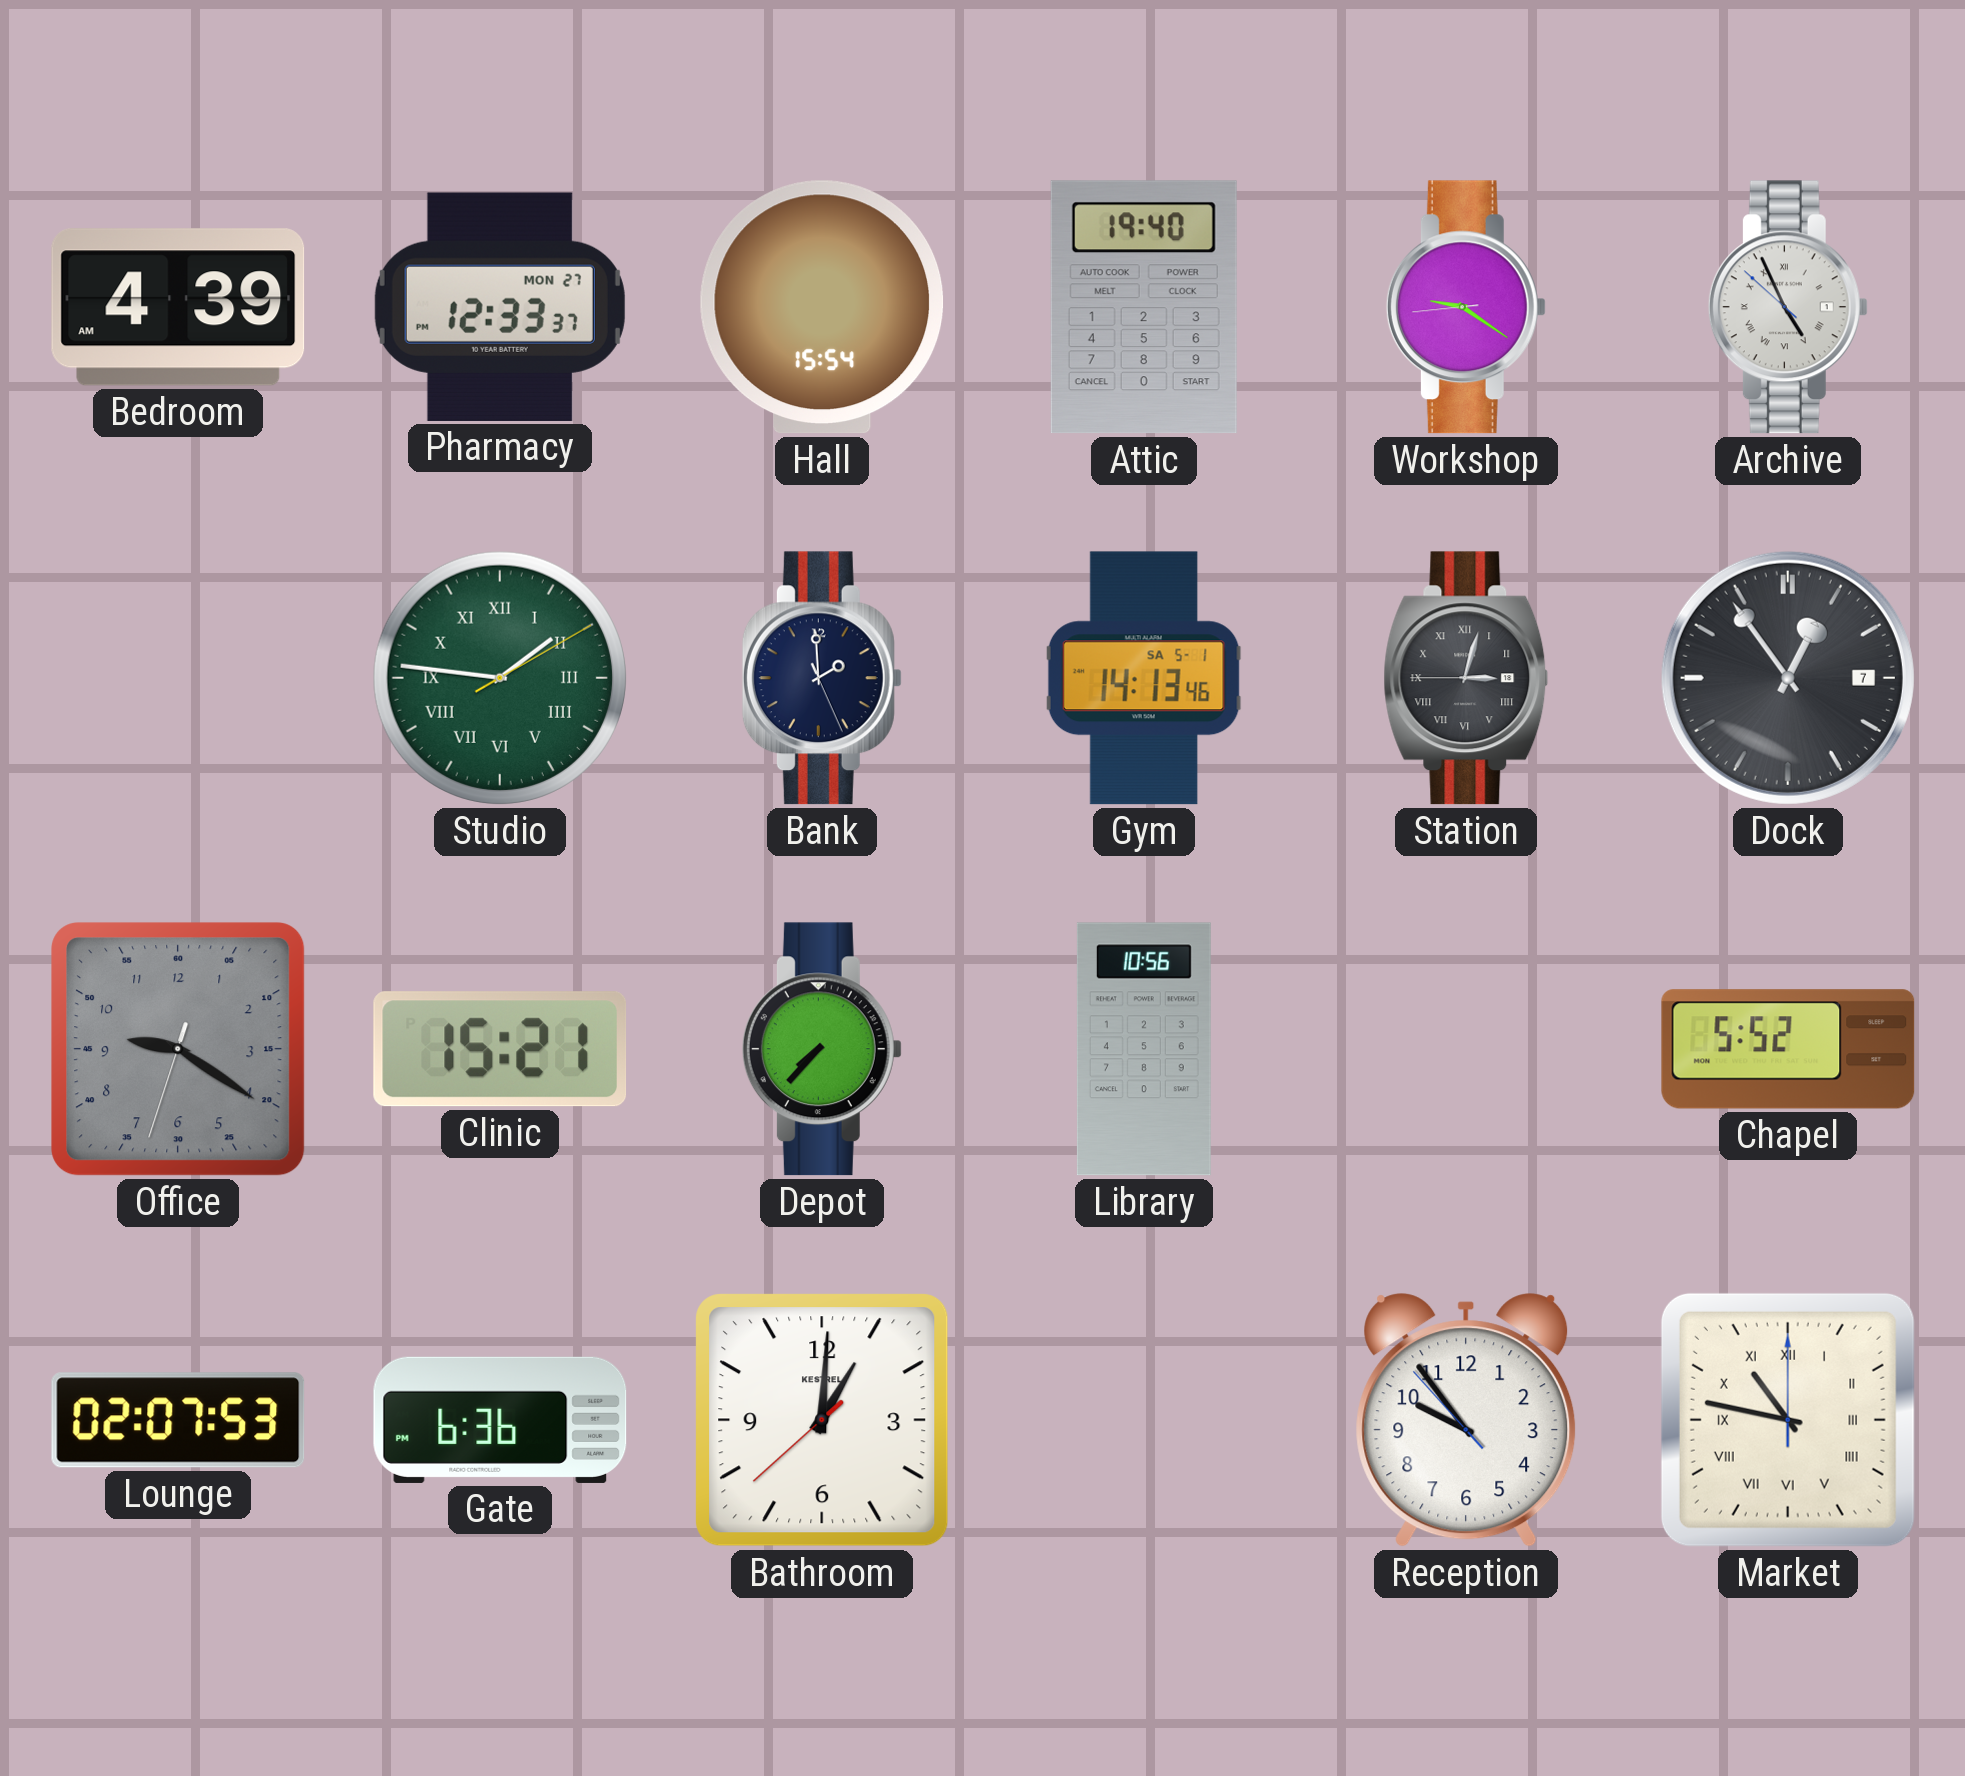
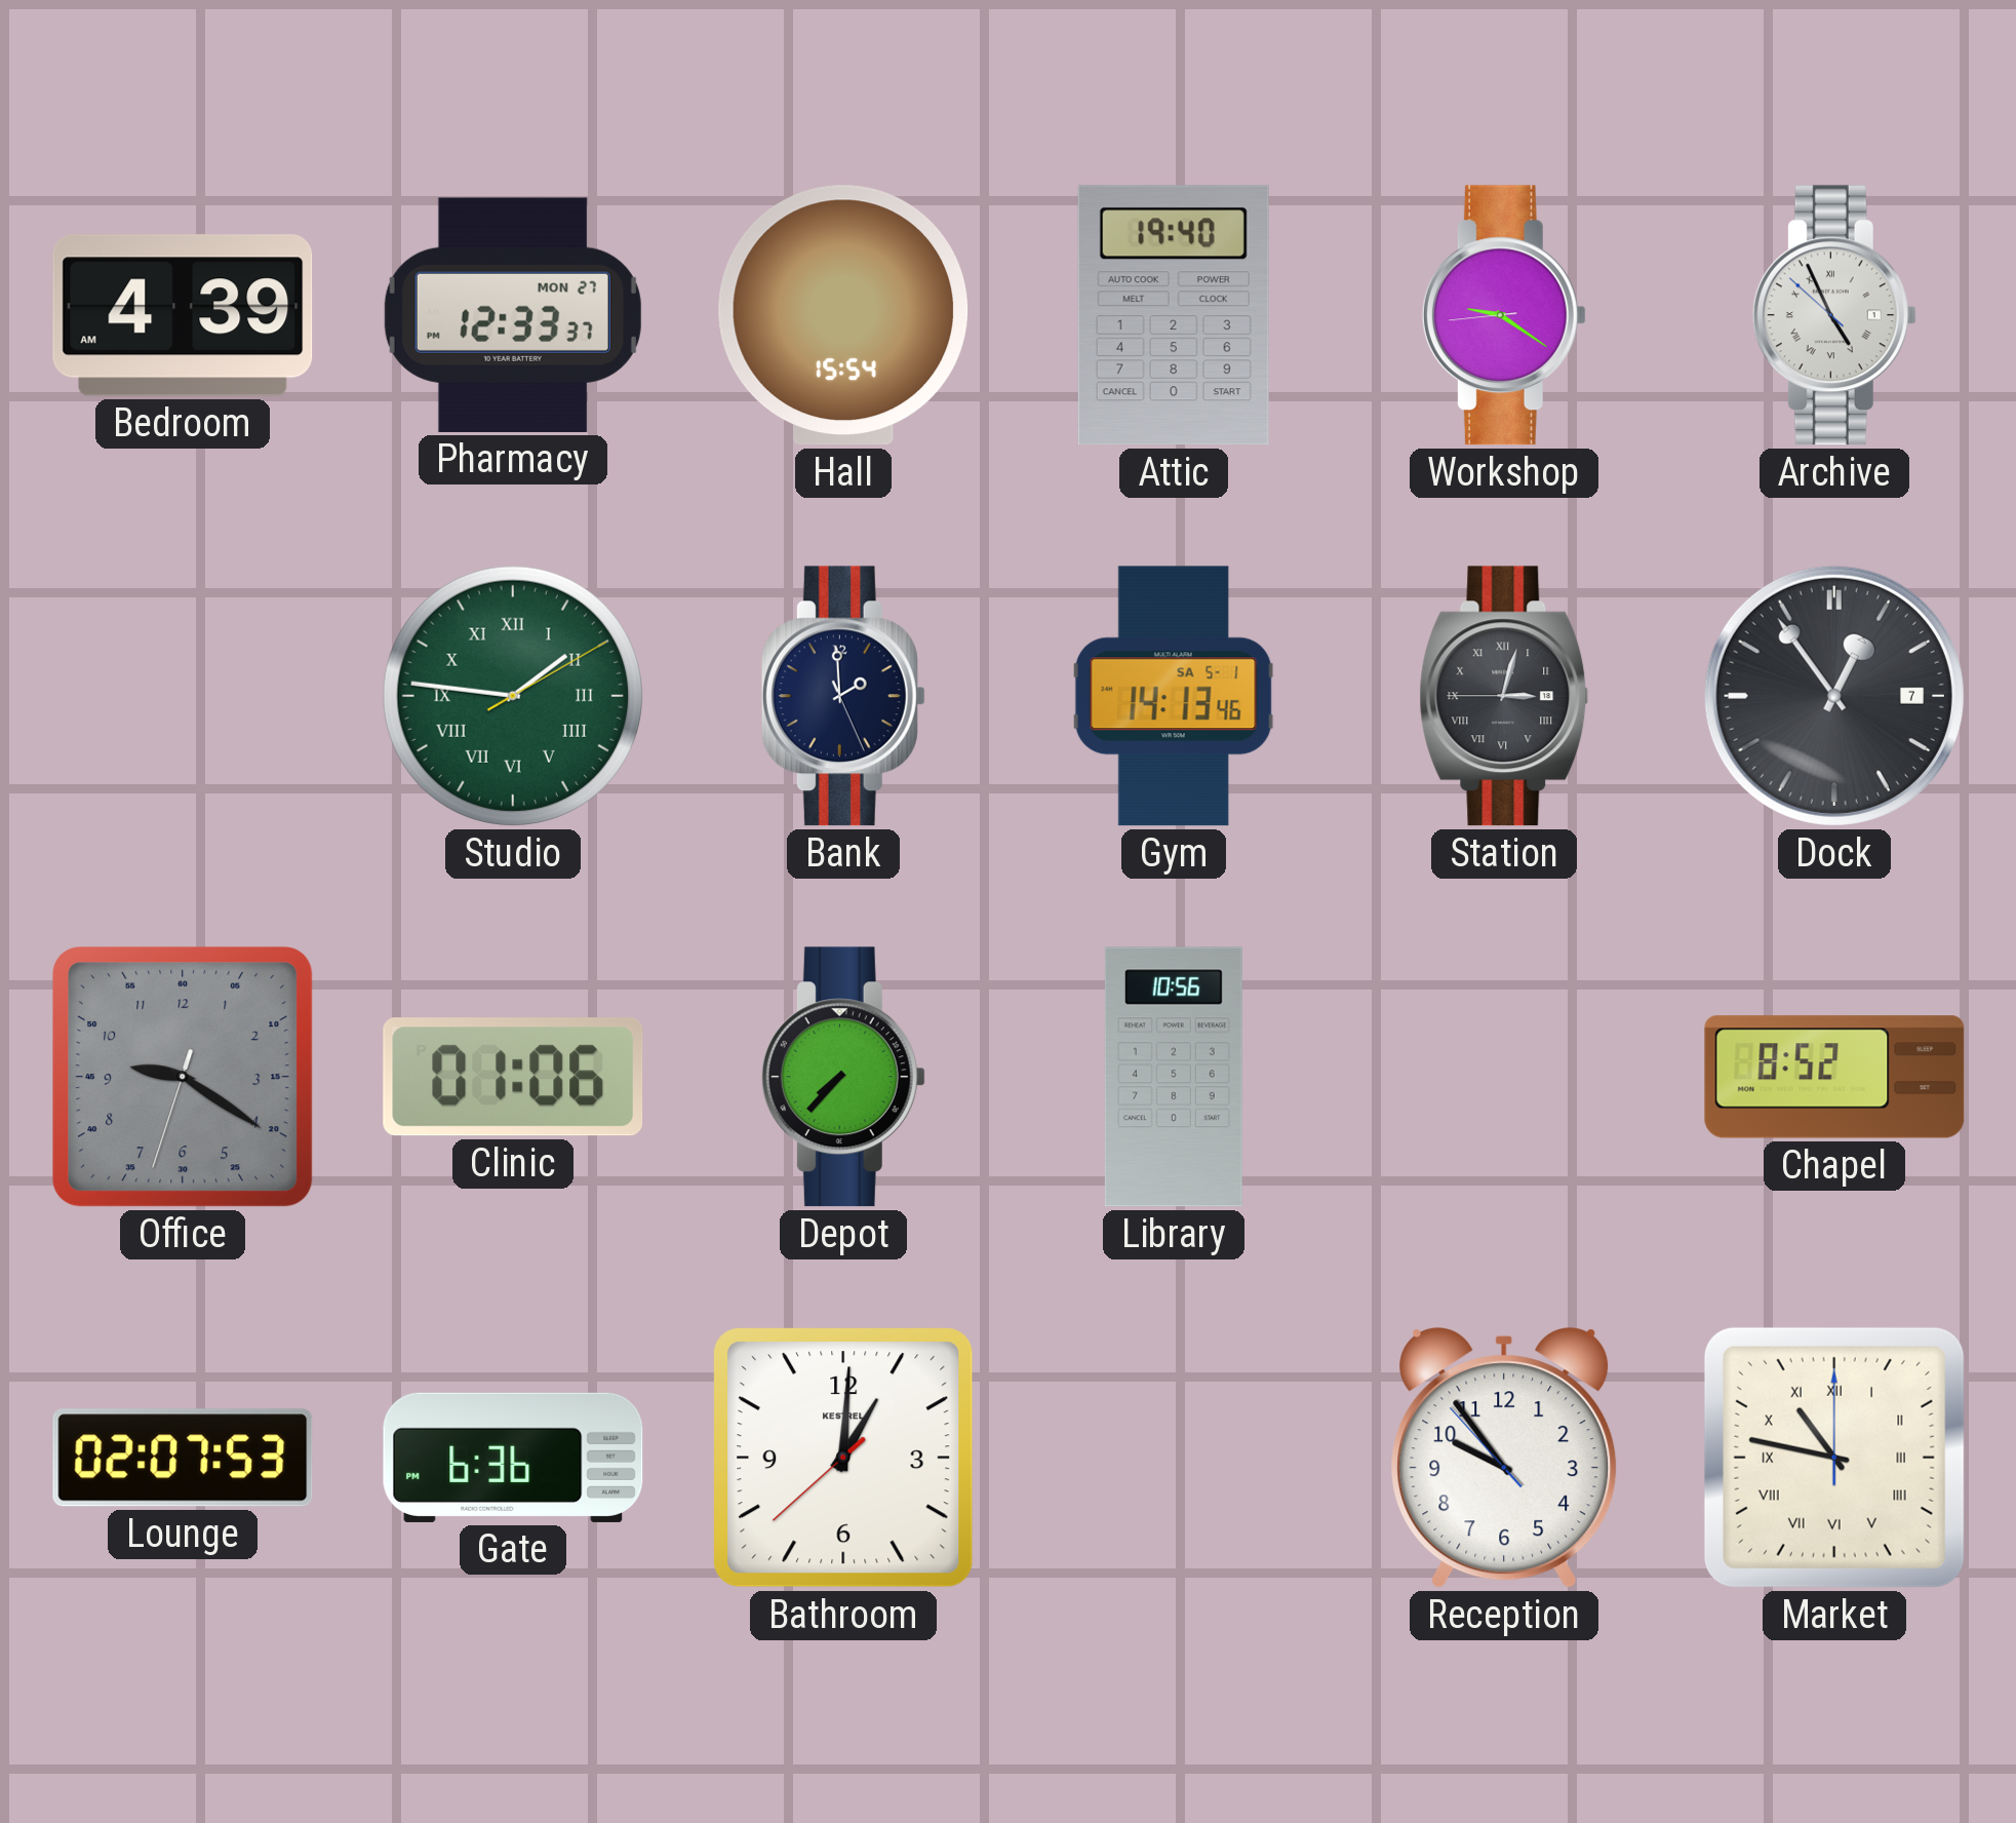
Clinic: 15:21 -> 01:06 (513, 1077)
Chapel: 5:52 -> 8:52 (1834, 1077)
